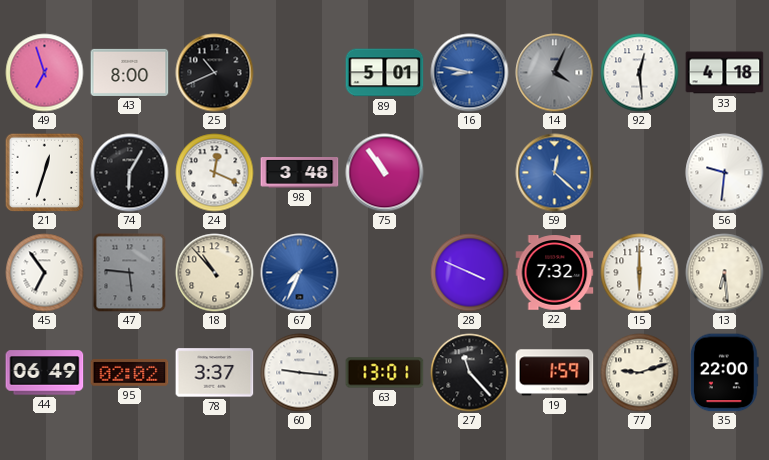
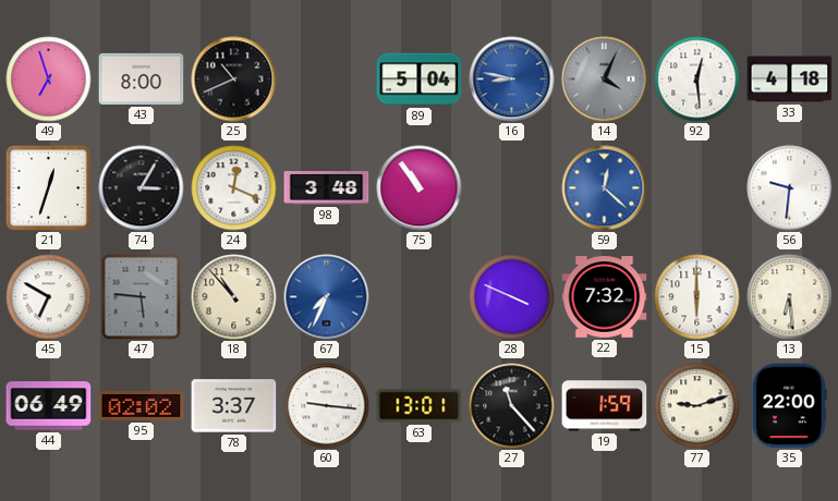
89: 5:01 -> 5:04 (420, 80)
74: 6:05 -> 3:05 (142, 188)
45: 6:54 -> 6:50 (49, 297)
